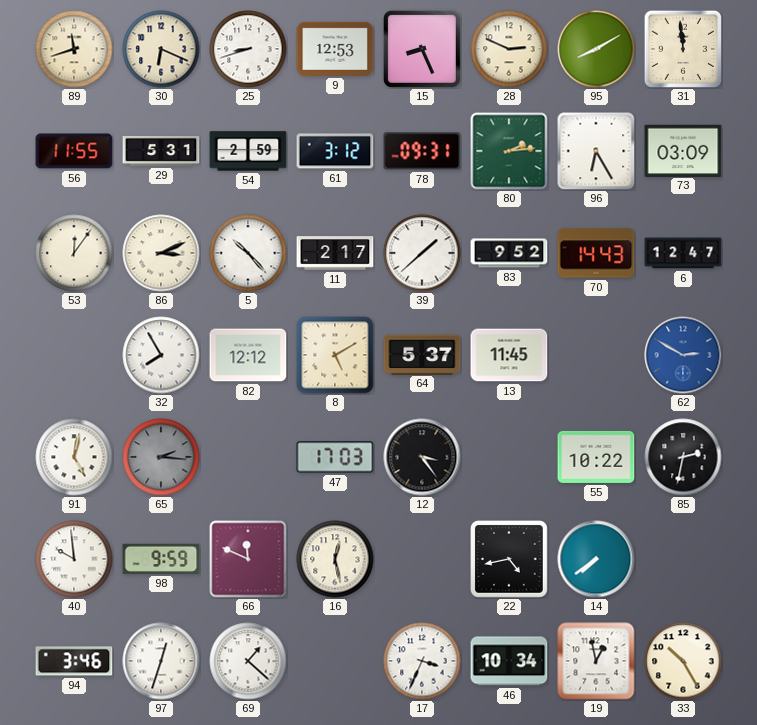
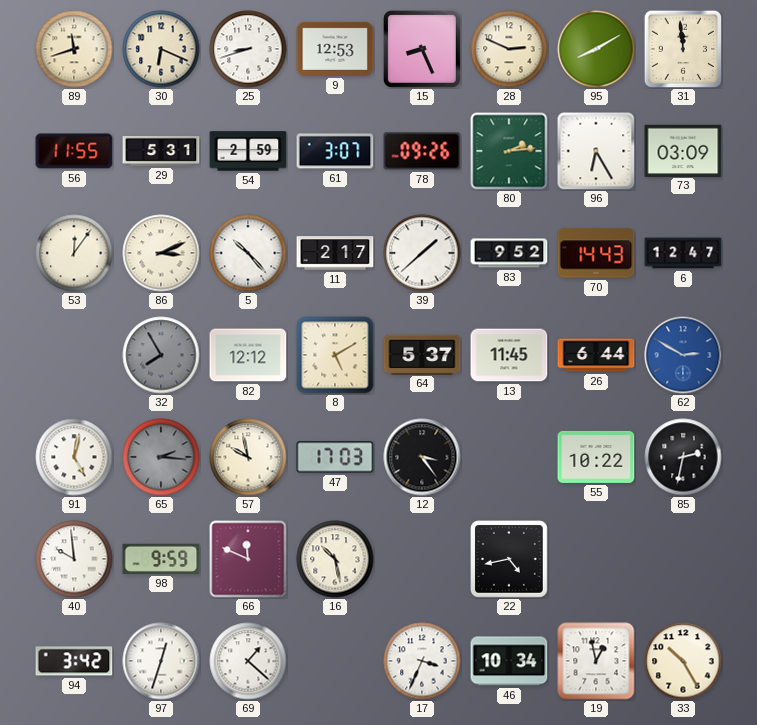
61: 3:12 -> 3:07 (335, 151)
78: 09:31 -> 09:26 (422, 151)
32 dial: white -> grey (161, 355)
26: none -> 6:44 (596, 355)
57: none -> 9:58 (248, 457)
16: 12:28 -> 10:28 (335, 559)
14: 7:39 -> none (596, 559)
94: 3:46 -> 3:42 (74, 661)
